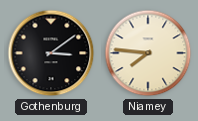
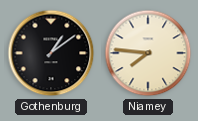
Gothenburg: 3:09 -> 1:09 (51, 53)
